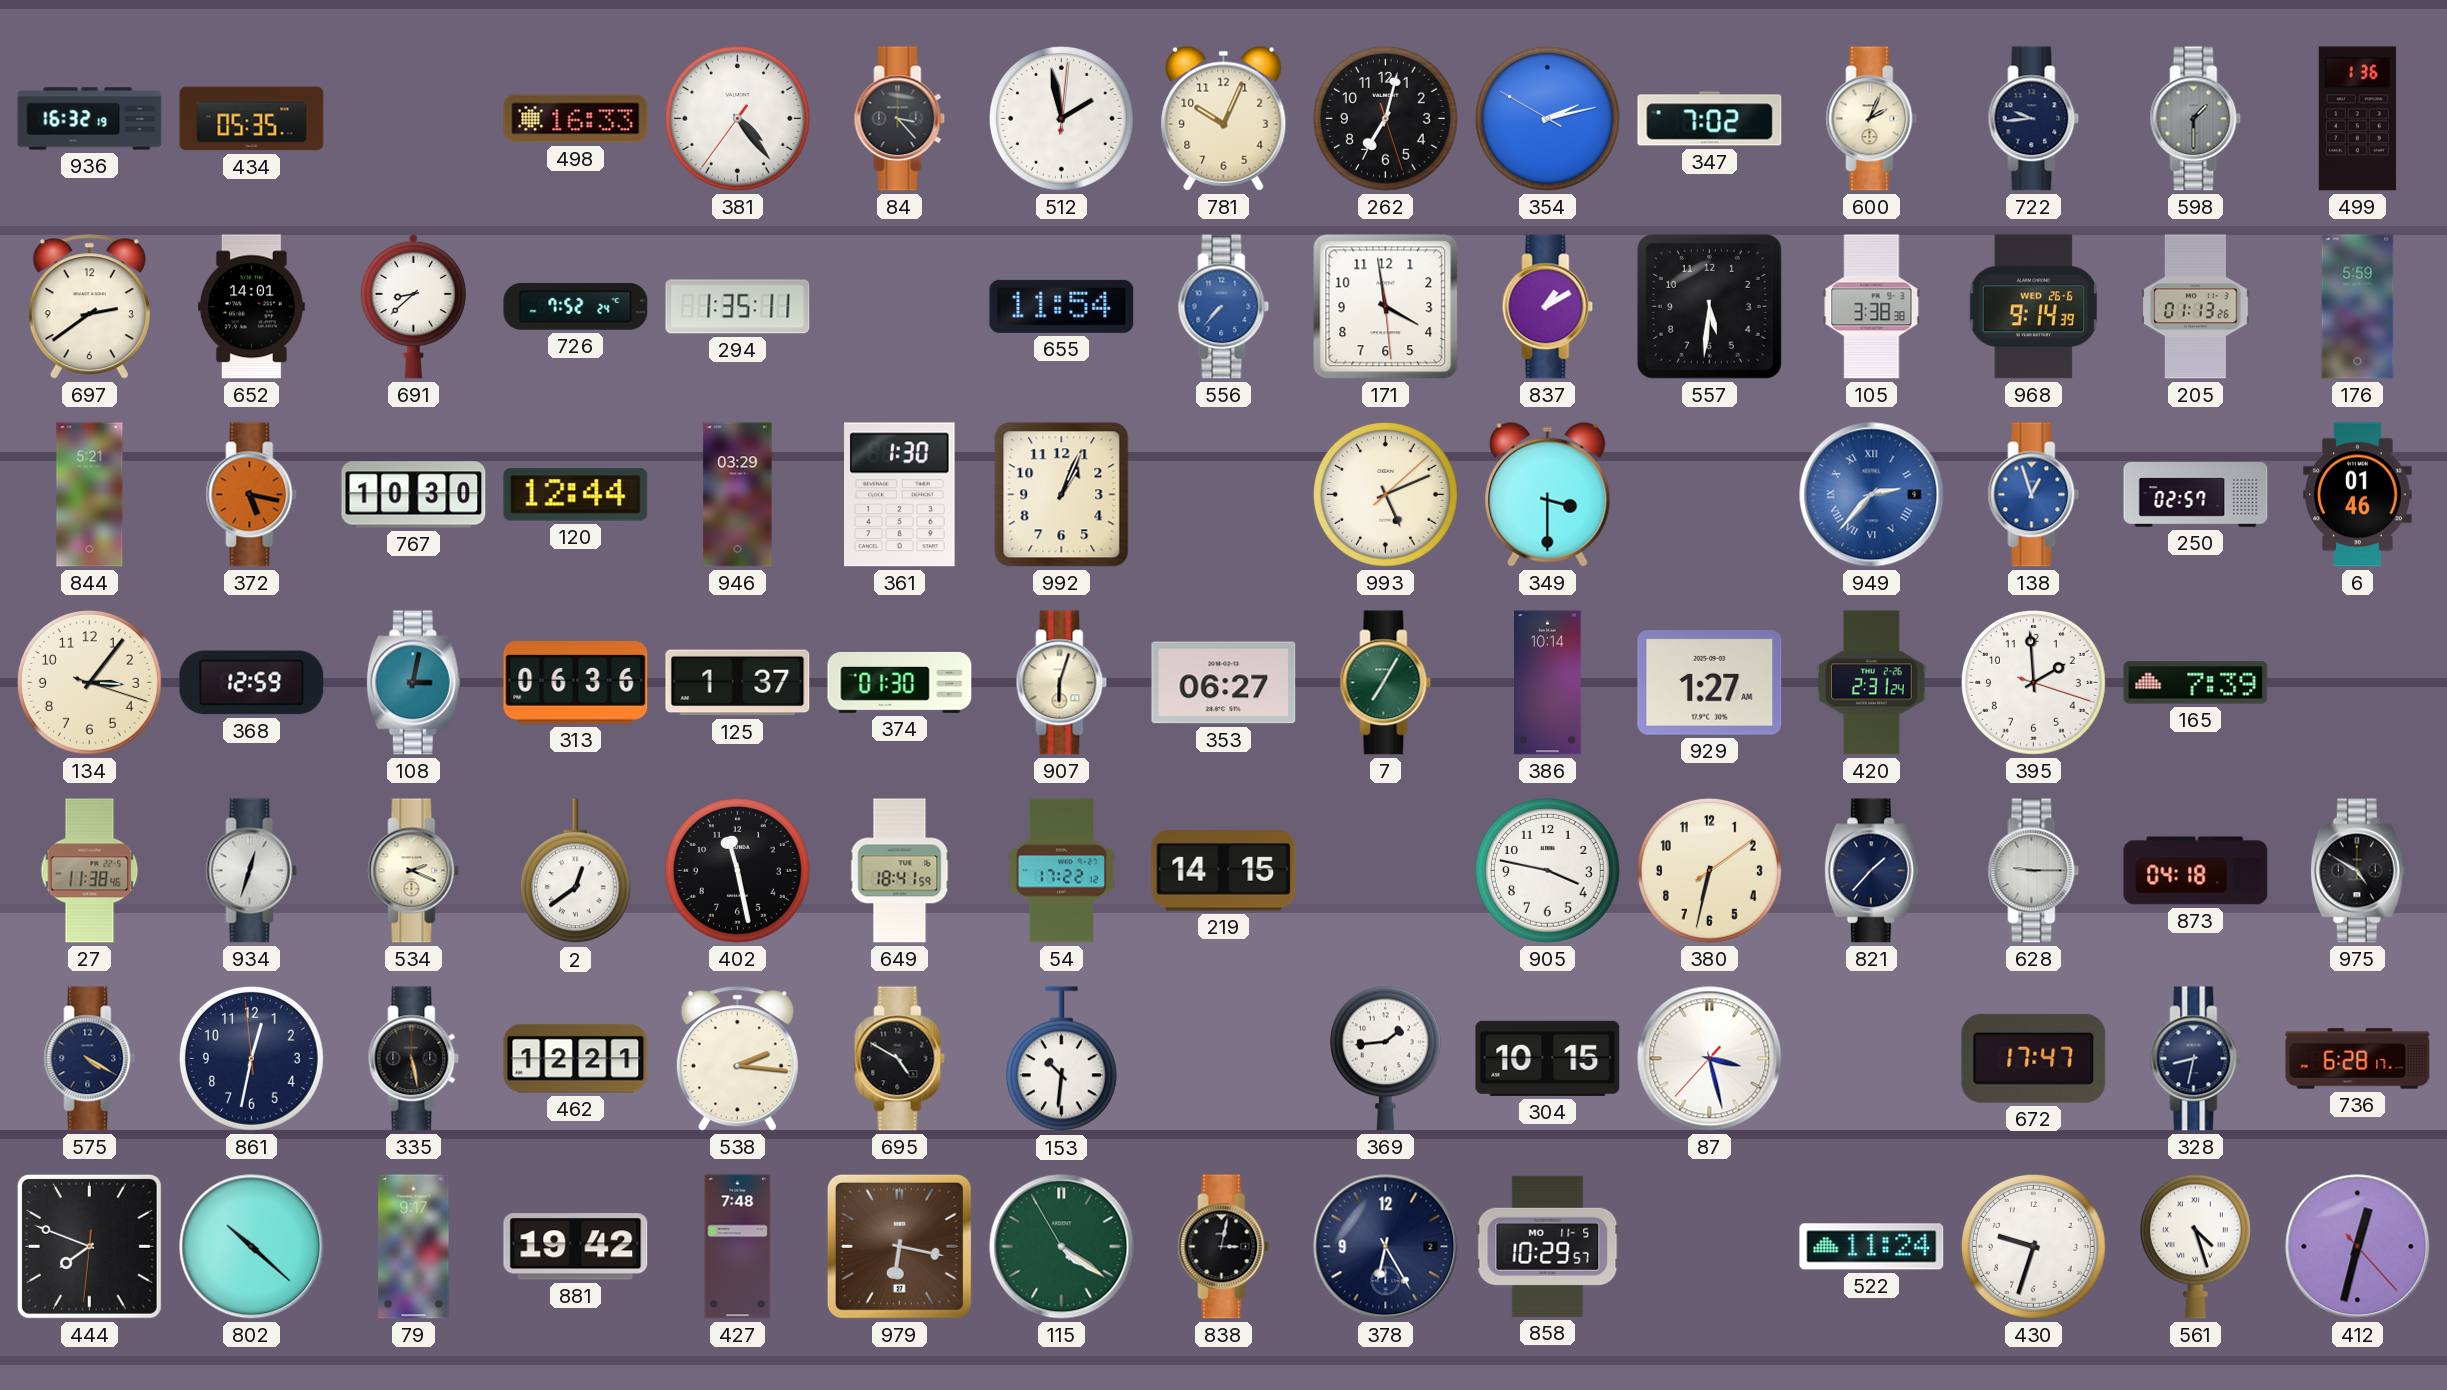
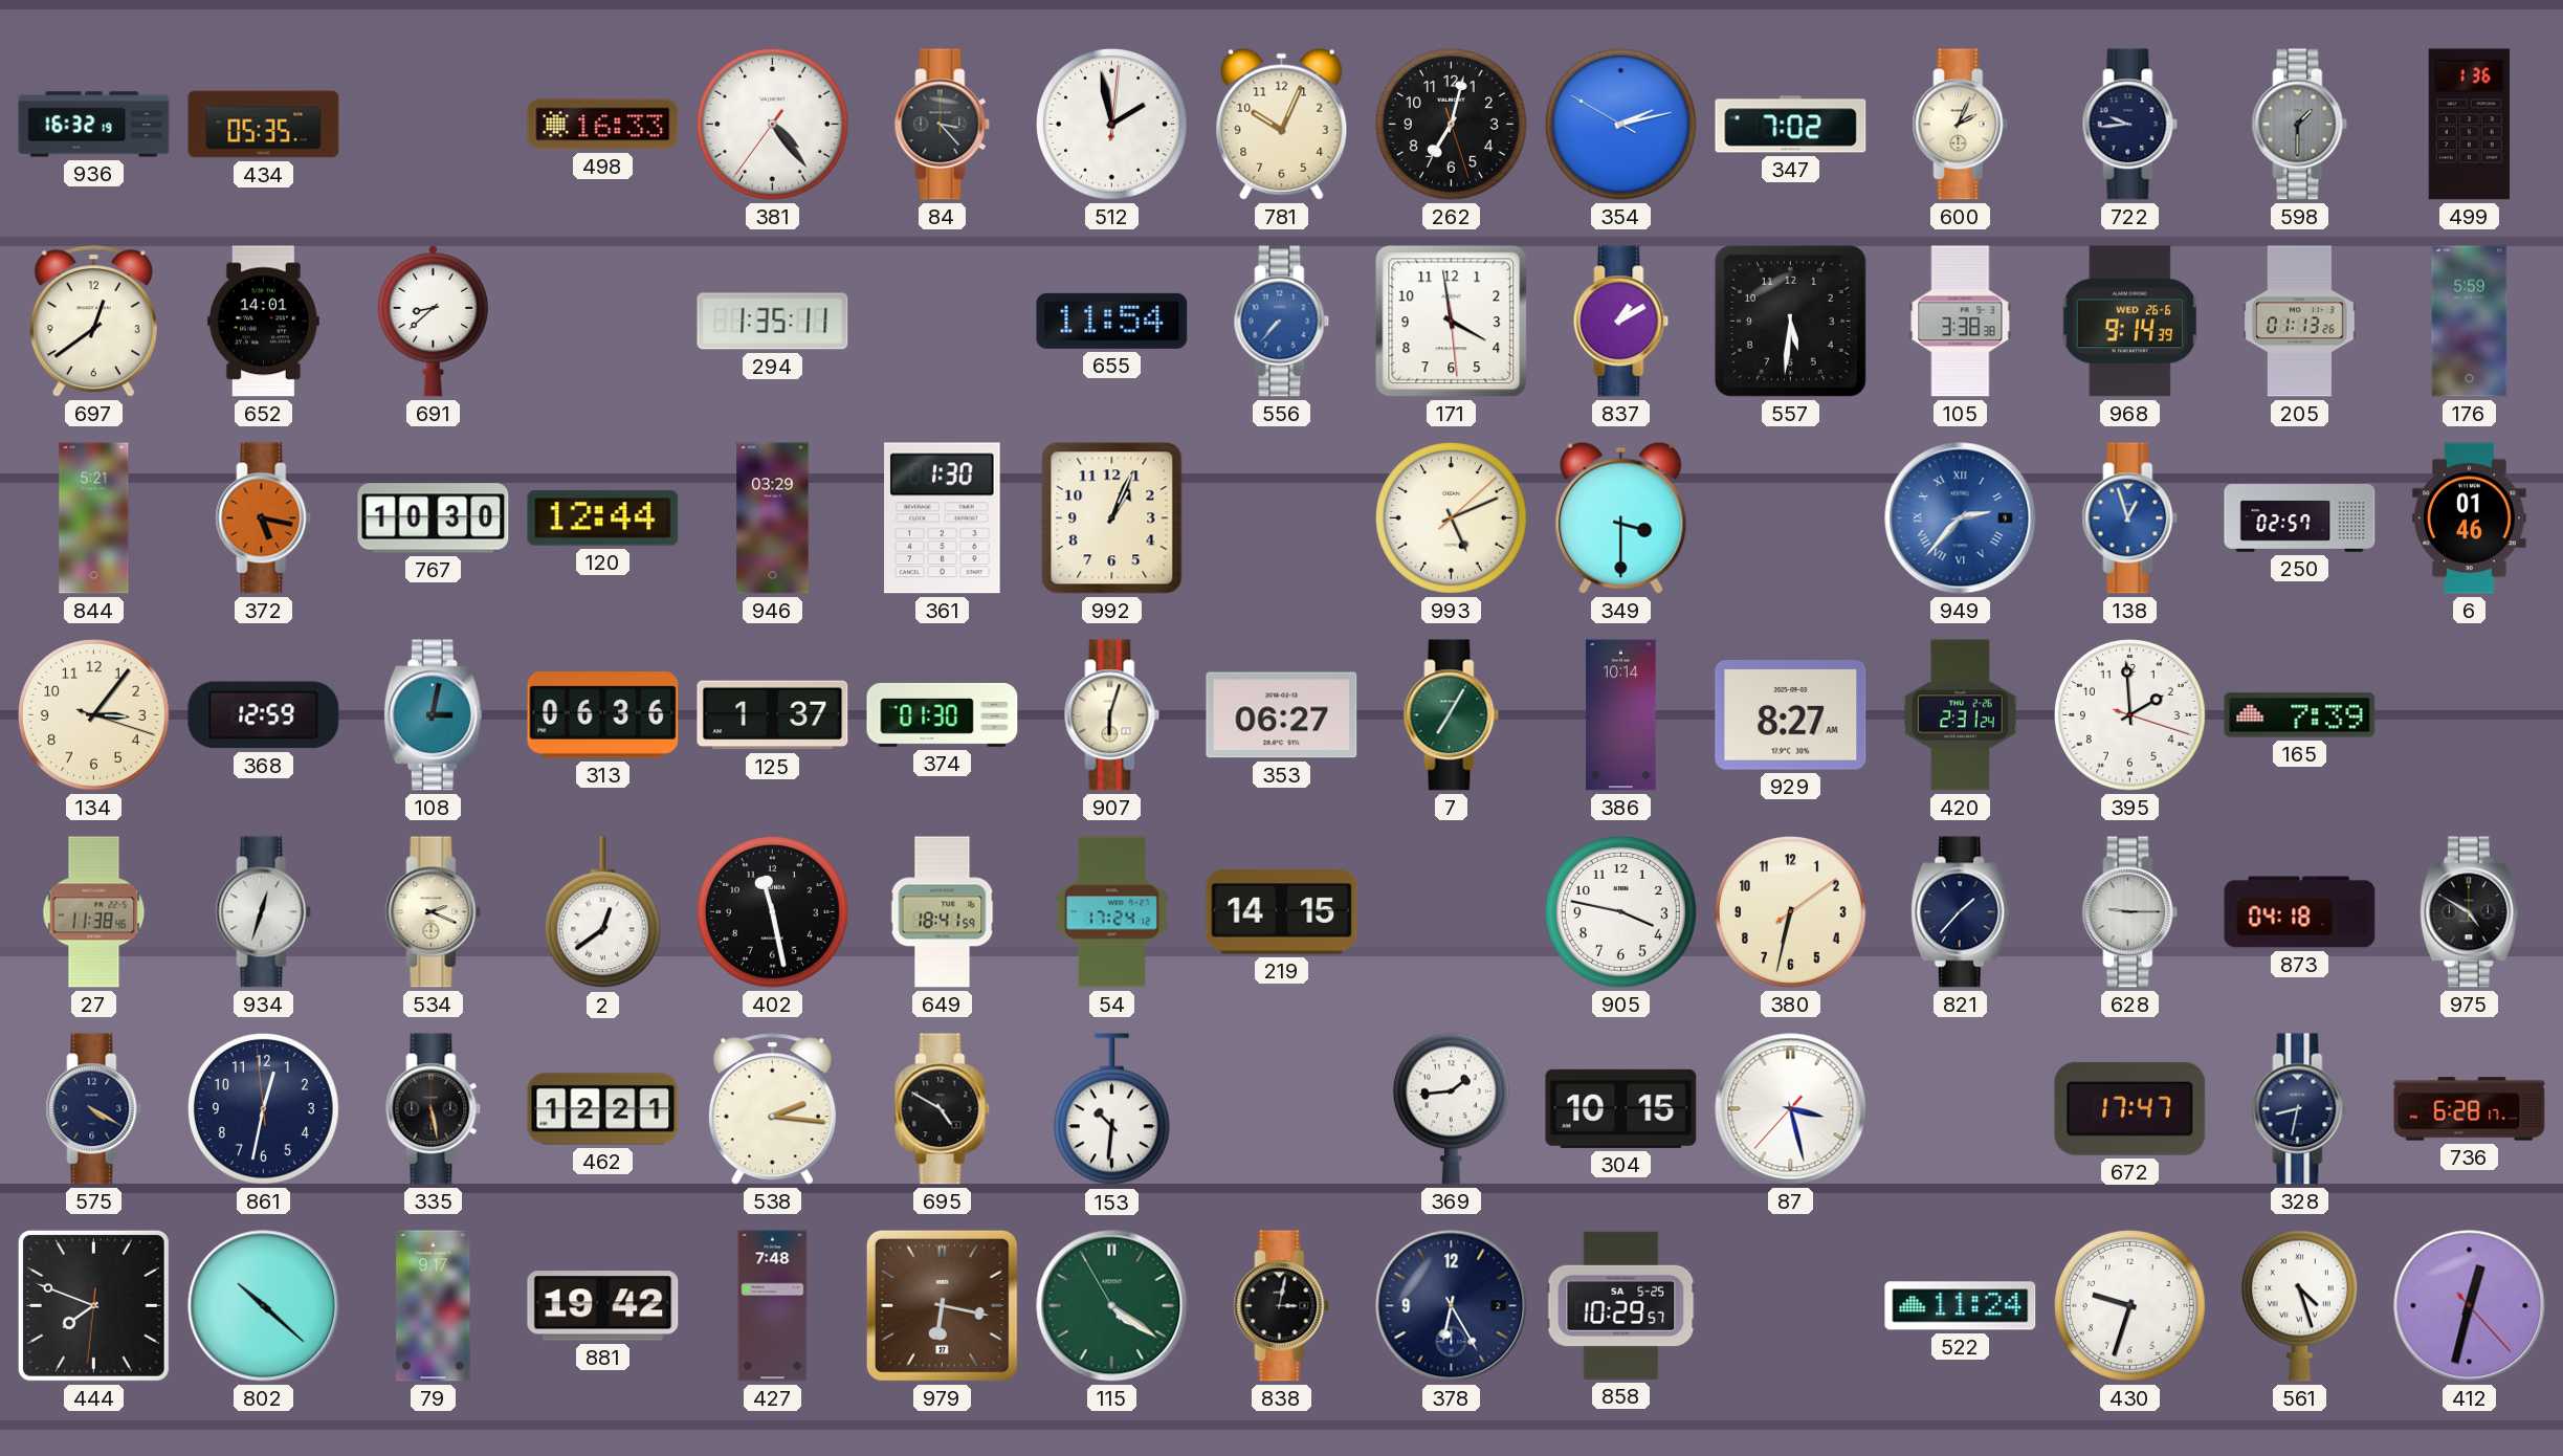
697: 2:39 -> 12:39 (93, 322)
726: 7:52 -> none (576, 307)
929: 1:27 -> 8:27 (1791, 715)
54: 17:22 -> 17:24 (1112, 912)
858 date: MO 11-5 -> SA 5-25 (1621, 1305)
